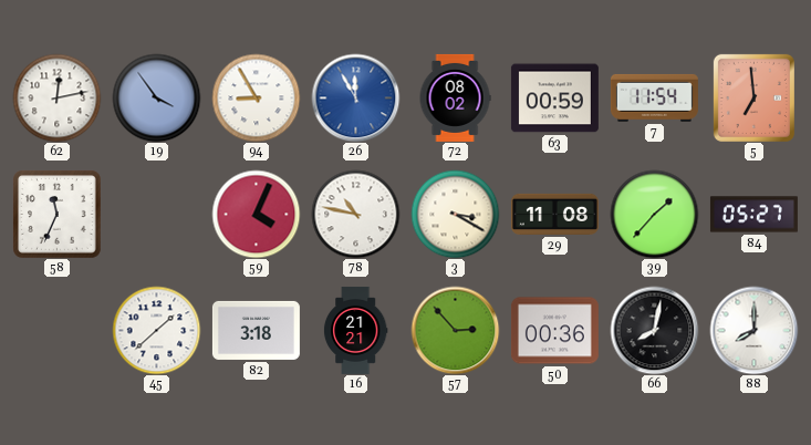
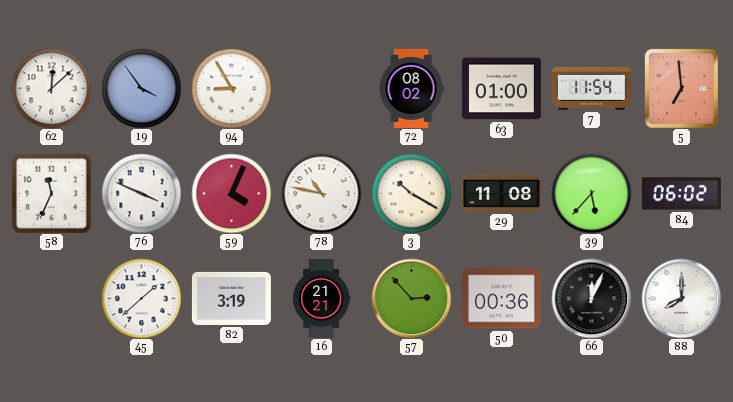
62: 12:13 -> 12:08 (51, 88)
26: 11:55 -> none (355, 97)
63: 00:59 -> 01:00 (501, 89)
76: none -> 3:49 (141, 193)
3: 3:20 -> 10:20 (411, 193)
39: 1:37 -> 5:37 (591, 193)
84: 05:27 -> 06:02 (681, 194)
82: 3:18 -> 3:19 (231, 298)
66: 8:02 -> 12:04 (591, 298)
